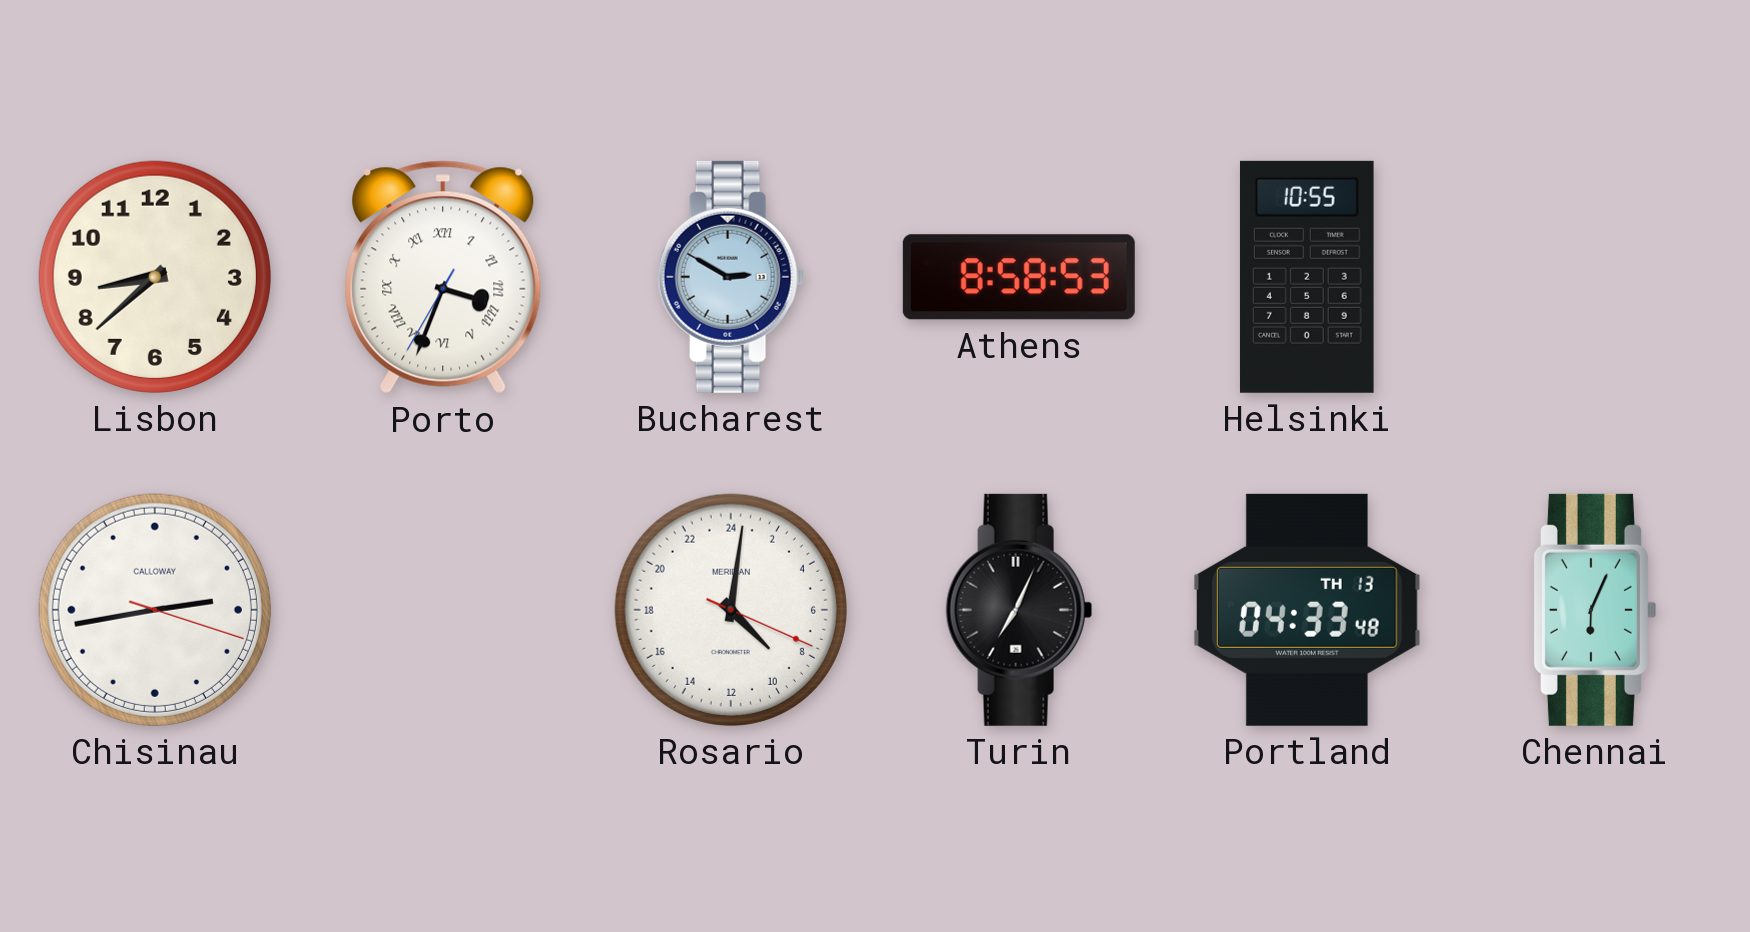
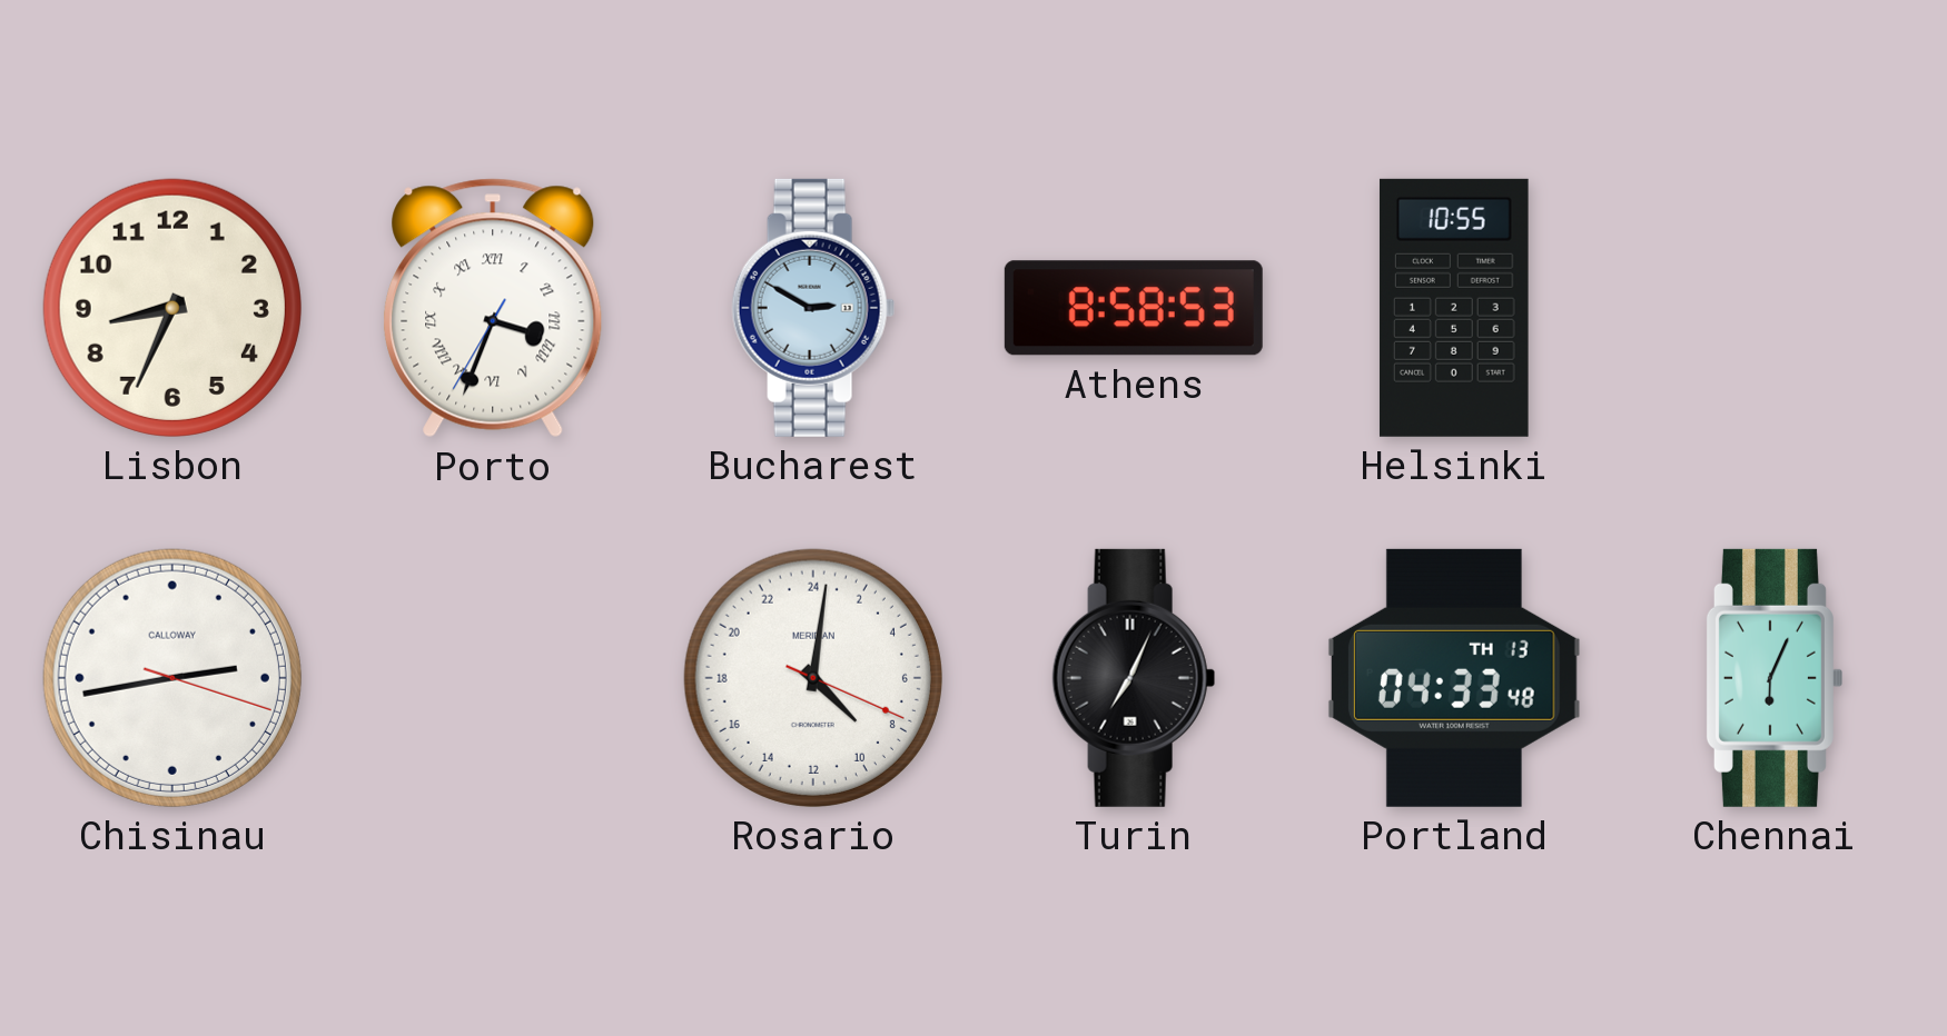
Lisbon: 8:38 -> 8:34 (172, 308)
